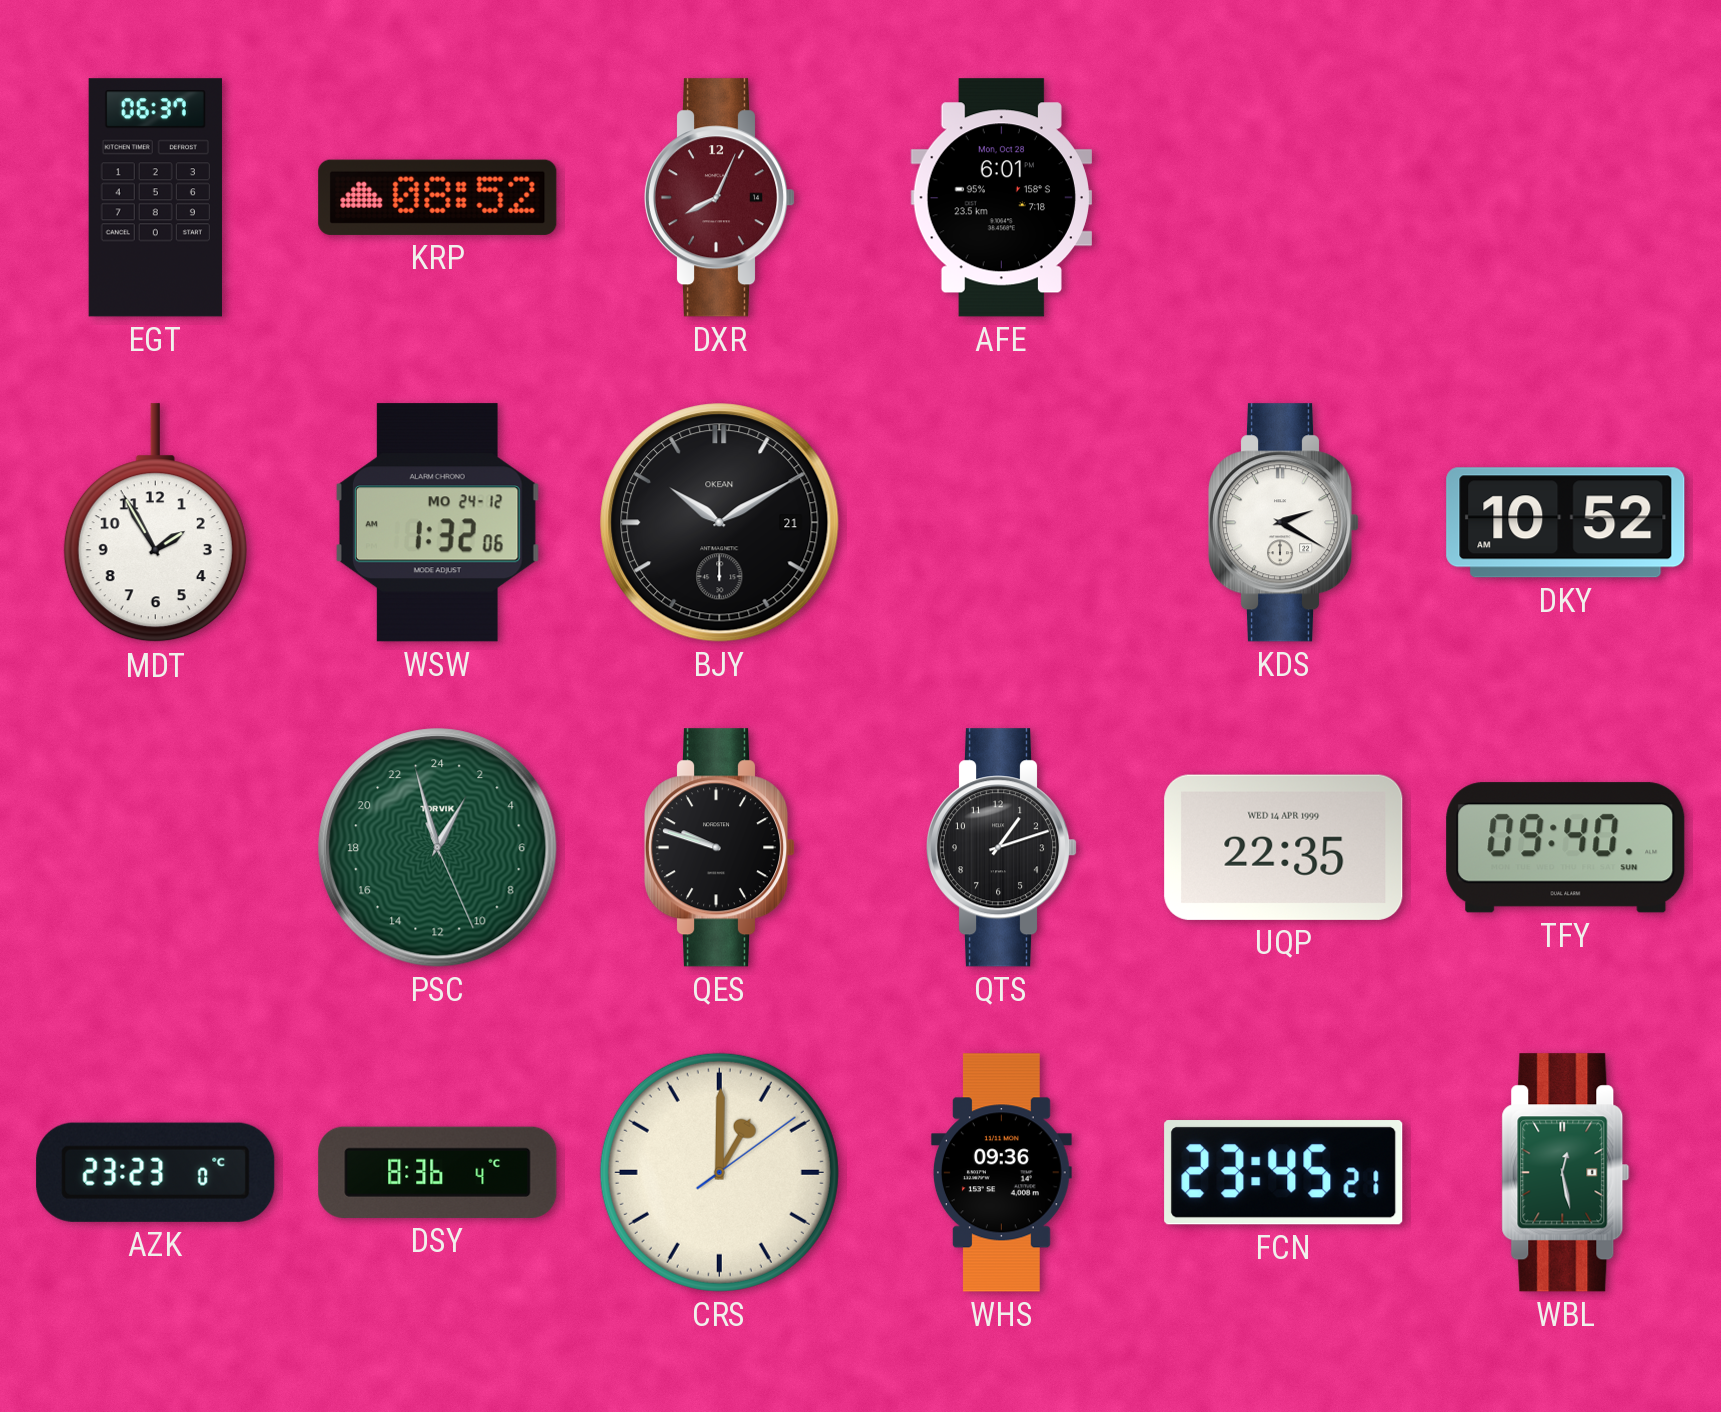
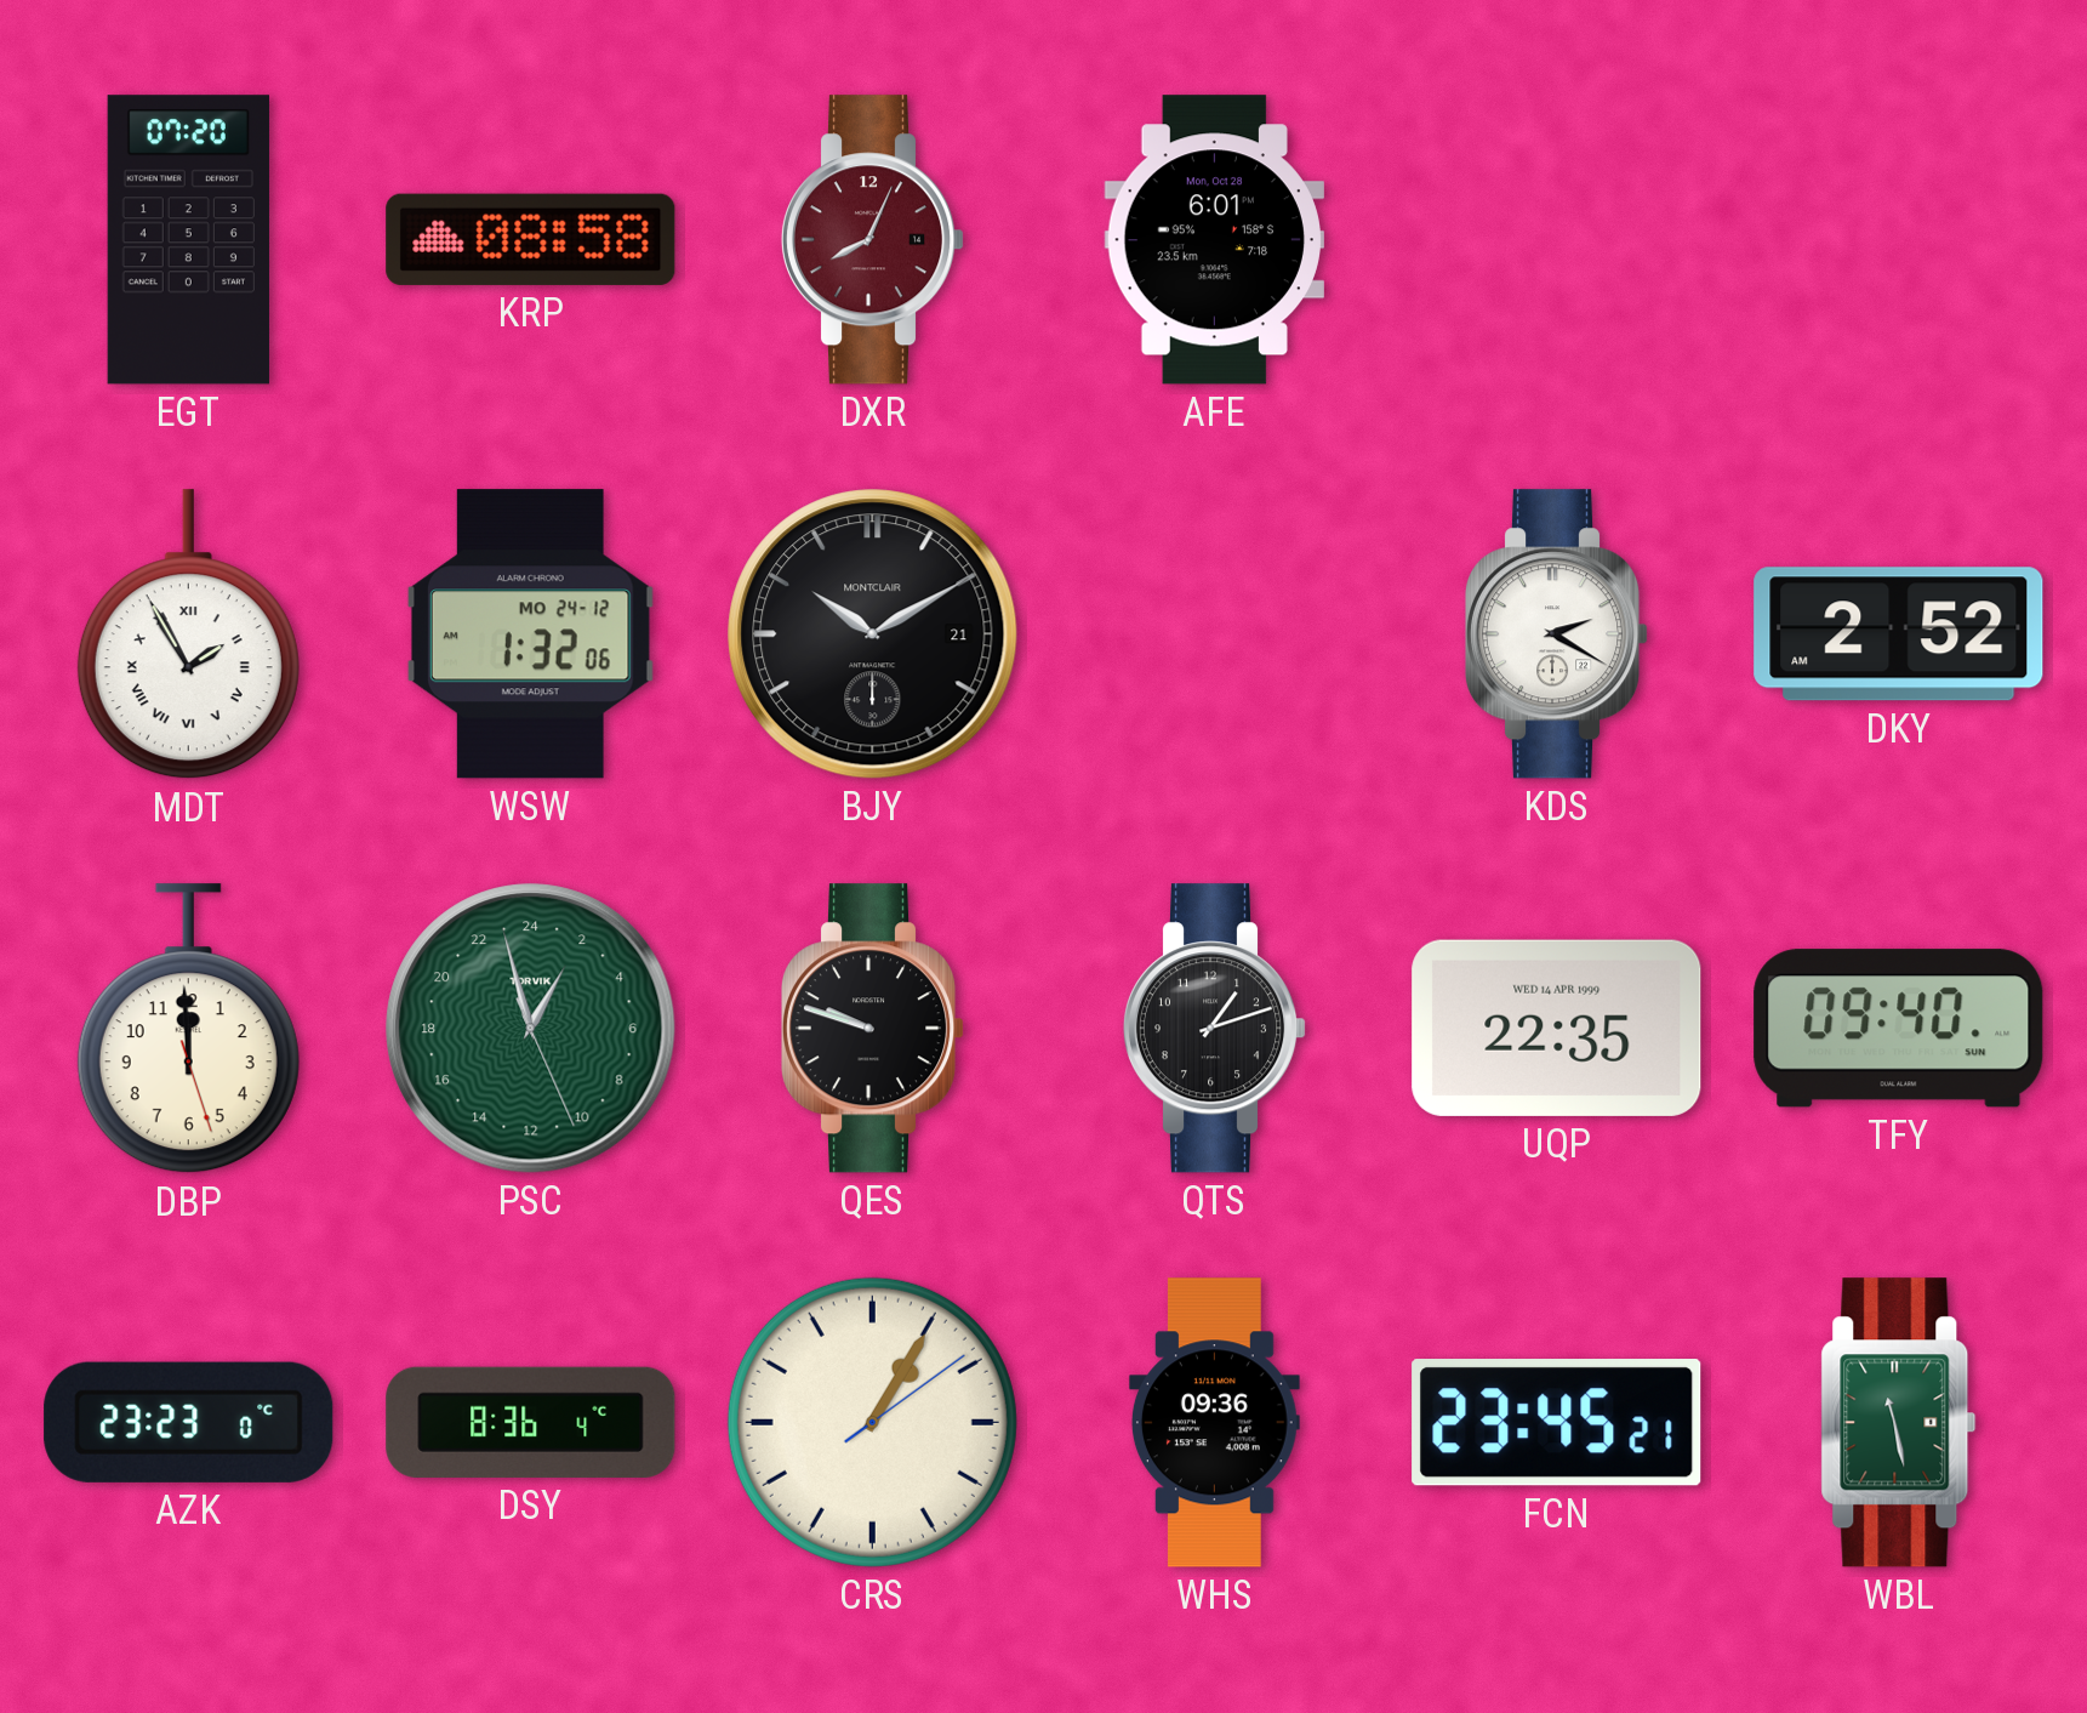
EGT: 06:37 -> 07:20 (188, 240)
KRP: 08:52 -> 08:58 (531, 239)
MDT numerals: Arabic -> Roman (188, 634)
BJY brand: OKEAN -> MONTCLAIR (873, 634)
DKY: 10:52 -> 2:52 (1899, 634)
DBP: none -> 11:59 (188, 1029)
CRS: 1:00 -> 1:05 (872, 1422)
WBL: 12:28 -> 11:28 (1899, 1423)
